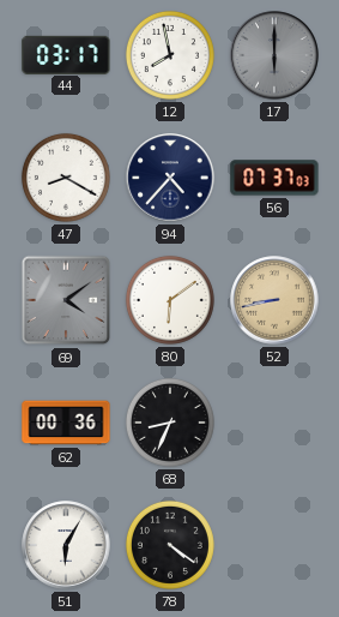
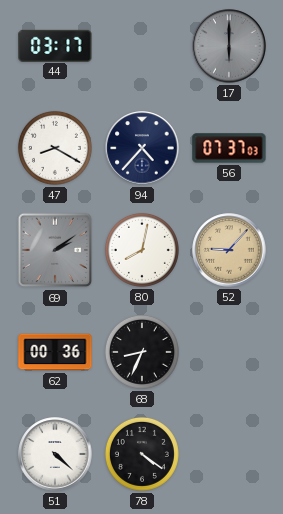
12: 7:58 -> none (170, 55)
69: 4:09 -> 2:09 (55, 250)
80: 6:09 -> 8:02 (142, 250)
52: 8:43 -> 9:07 (229, 250)
51: 6:05 -> 4:22 (55, 454)
